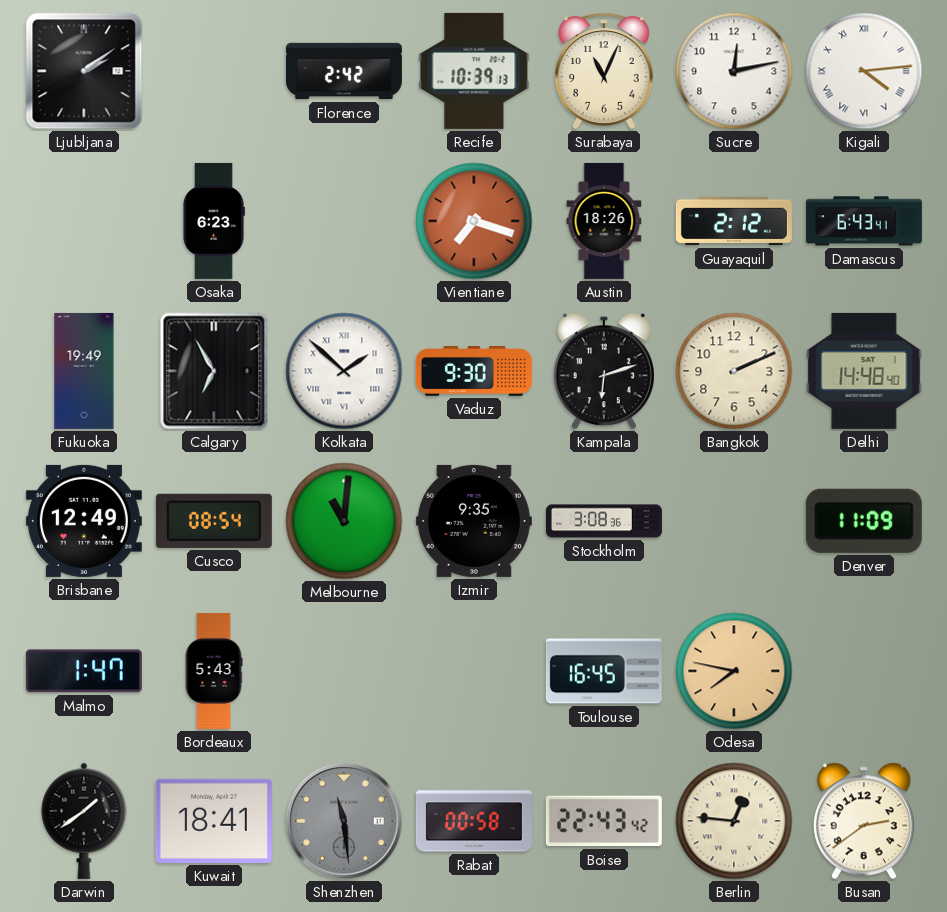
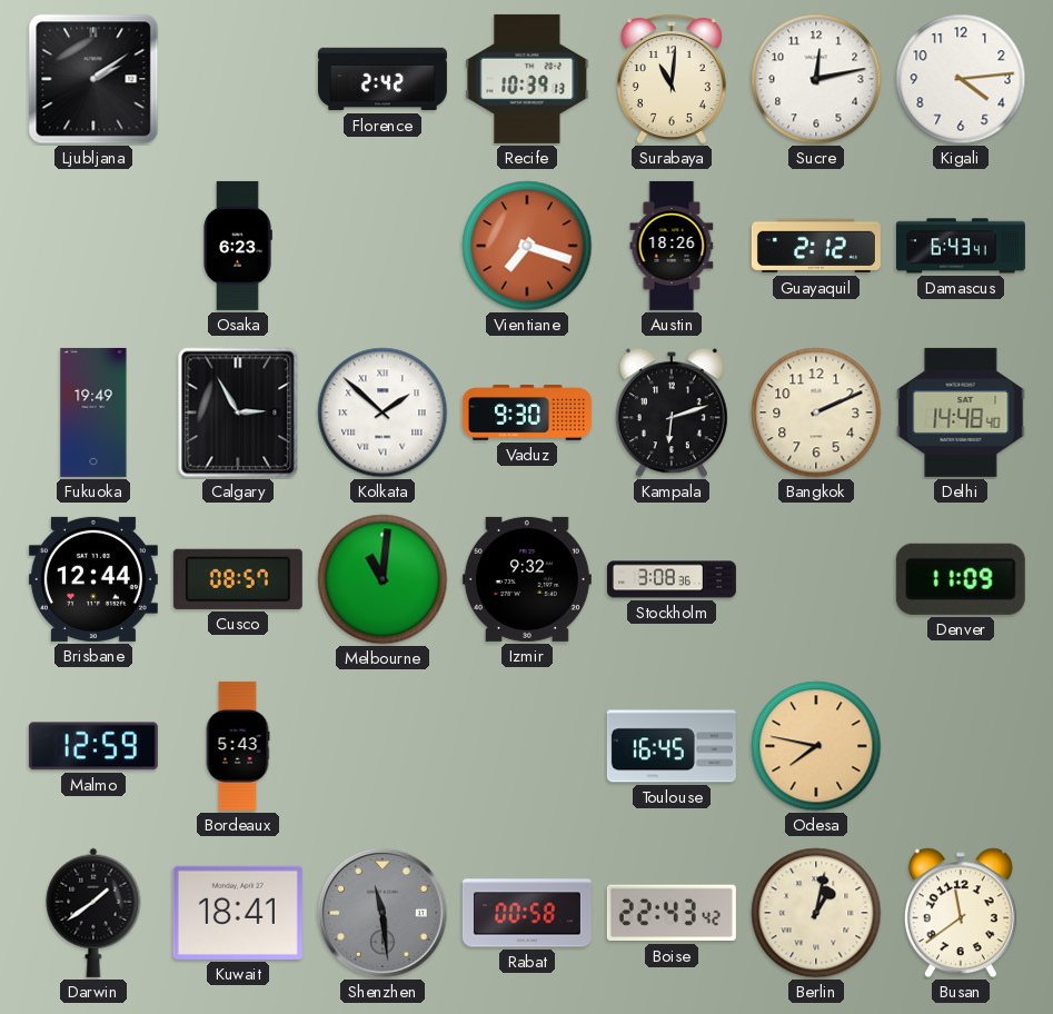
Surabaya: 11:04 -> 11:01 (672, 79)
Kigali numerals: Roman -> Arabic (961, 79)
Calgary: 6:55 -> 2:55 (238, 412)
Brisbane: 12:49 -> 12:44 (93, 579)
Cusco: 08:54 -> 08:57 (238, 579)
Izmir: 9:35 -> 9:32 (527, 579)
Malmo: 1:47 -> 12:59 (93, 746)
Berlin: 12:46 -> 1:02 (816, 913)
Busan: 2:39 -> 11:39 (961, 913)
